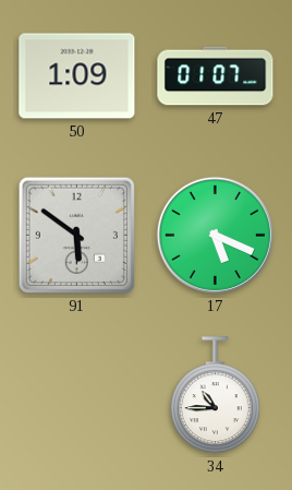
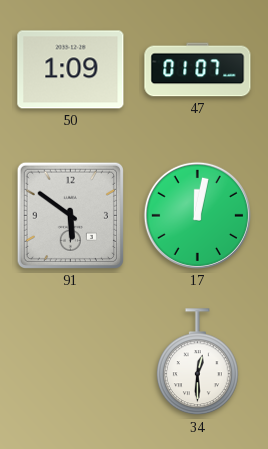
17: 5:19 -> 12:02 (197, 215)
34: 10:45 -> 12:30 (198, 362)
